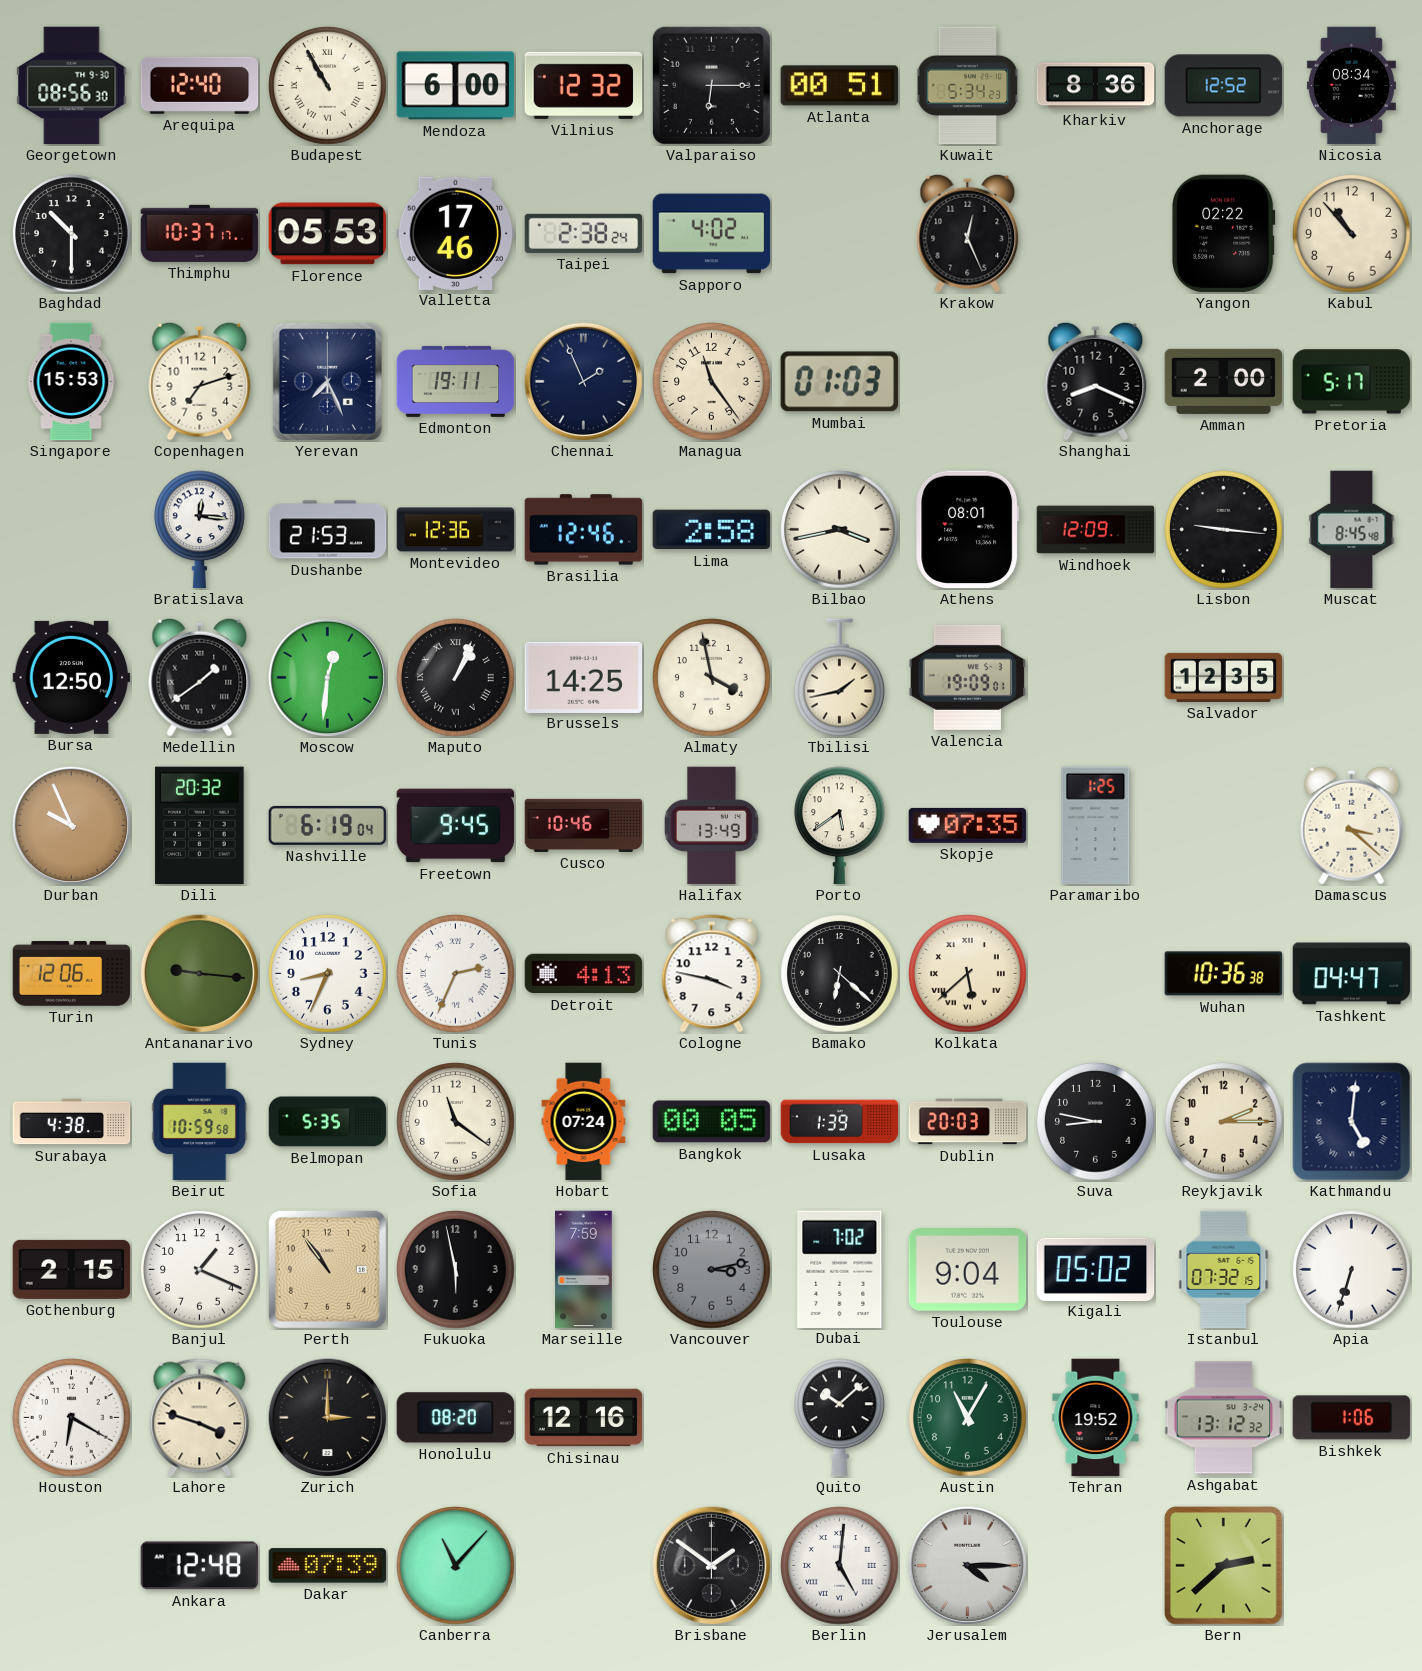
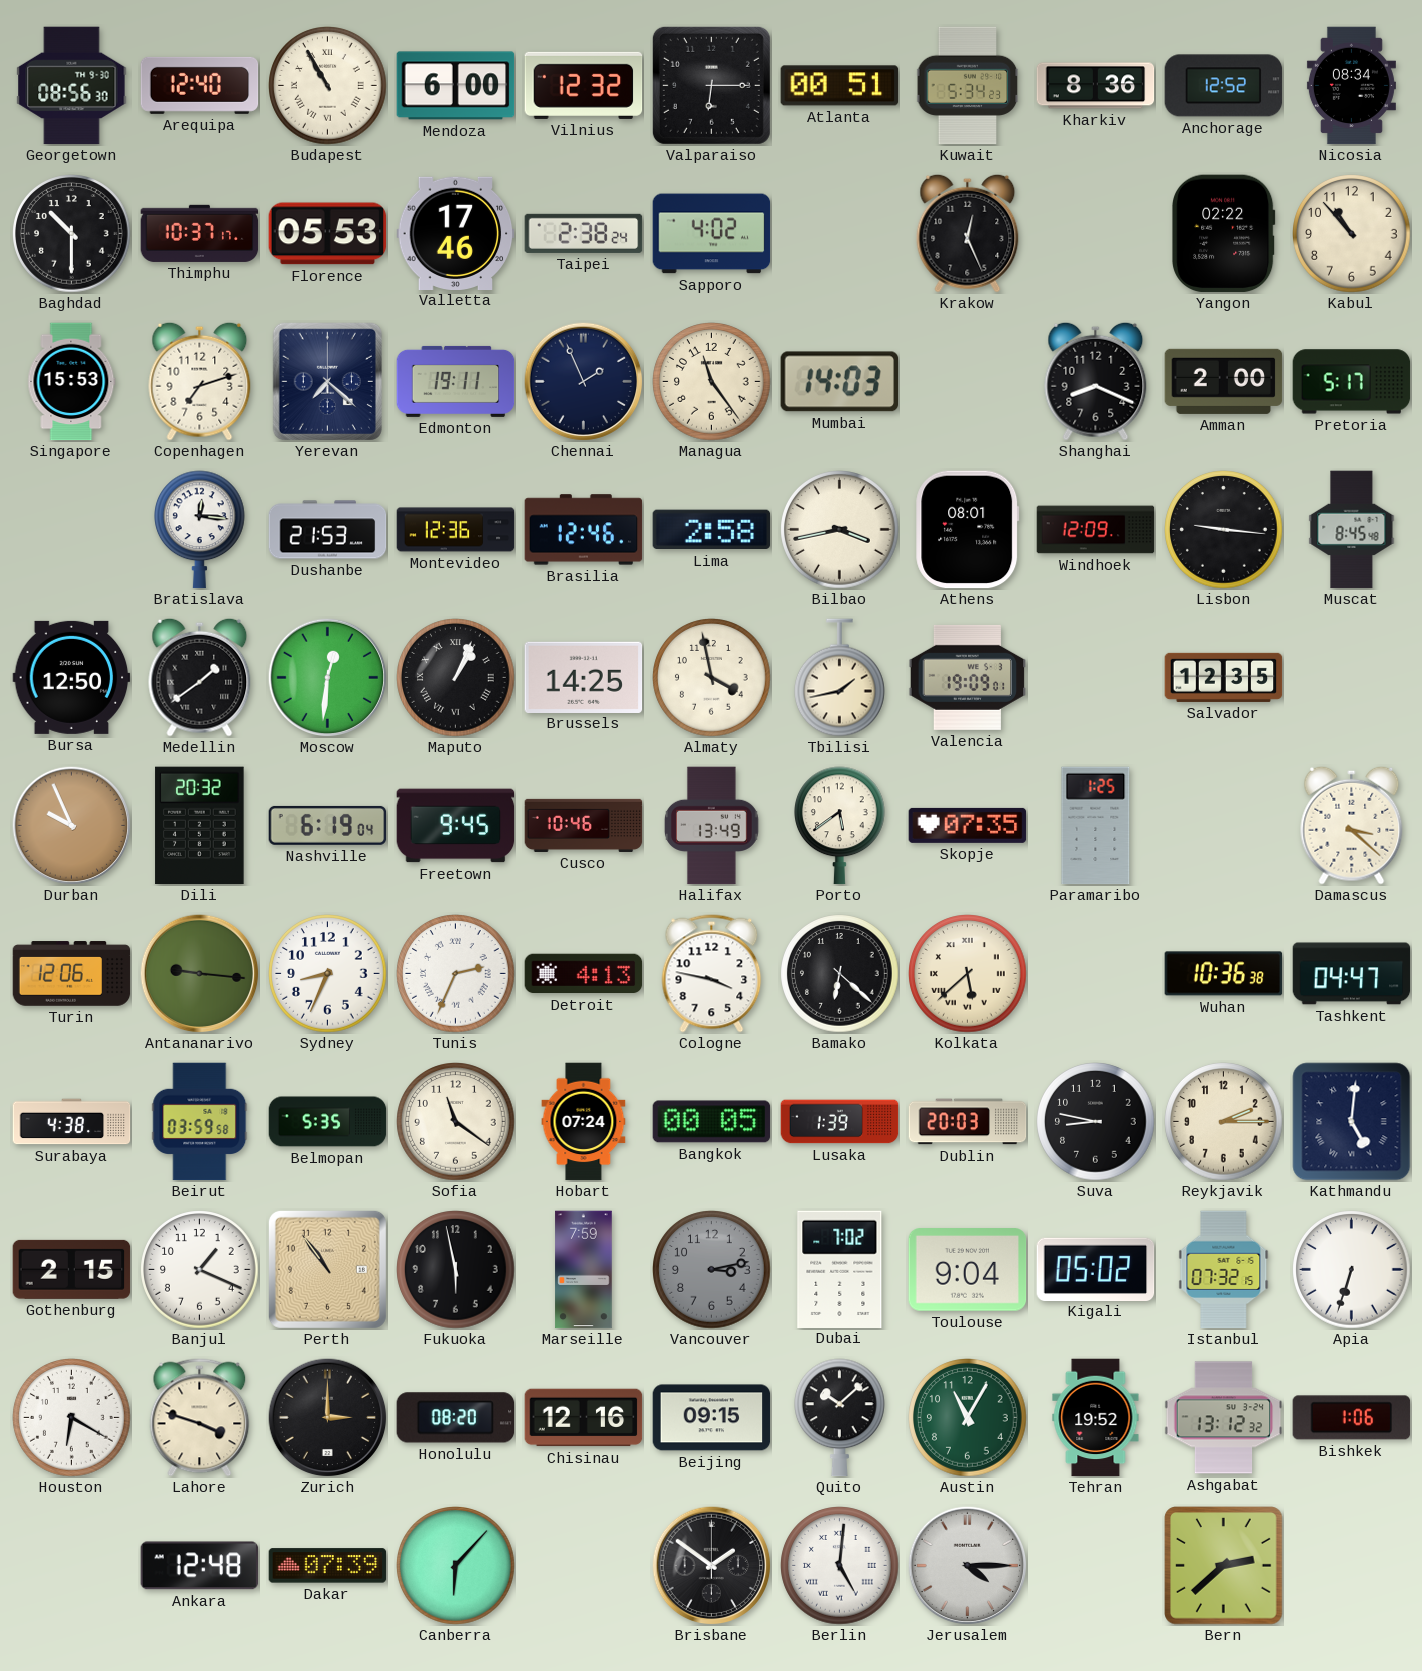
Yerevan: 7:26 -> 7:22 (327, 381)
Mumbai: 01:03 -> 14:03 (840, 382)
Beirut: 10:59 -> 03:59 (200, 1122)
Beijing: none -> 09:15 (712, 1418)
Canberra: 11:07 -> 6:07 (456, 1566)
